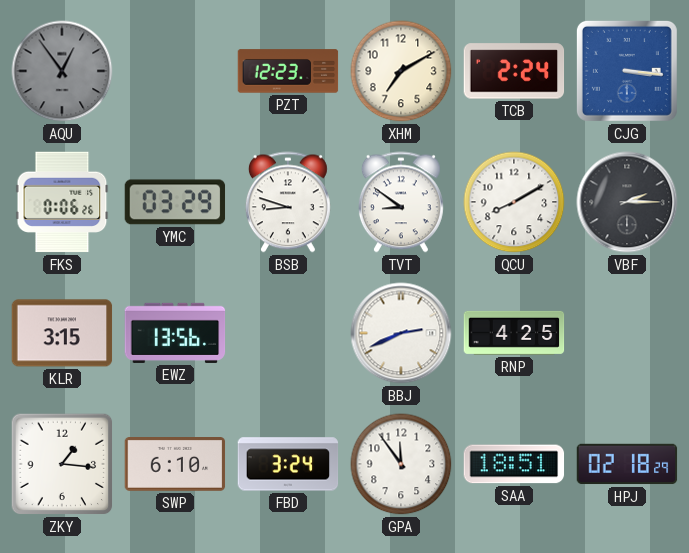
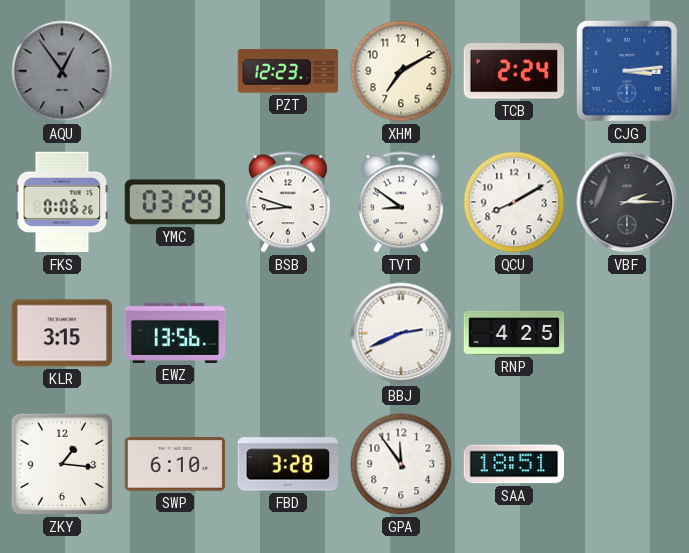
CJG: 3:16 -> 3:14 (627, 71)
FBD: 3:24 -> 3:28 (288, 464)
HPJ: 02:18 -> none (627, 464)
